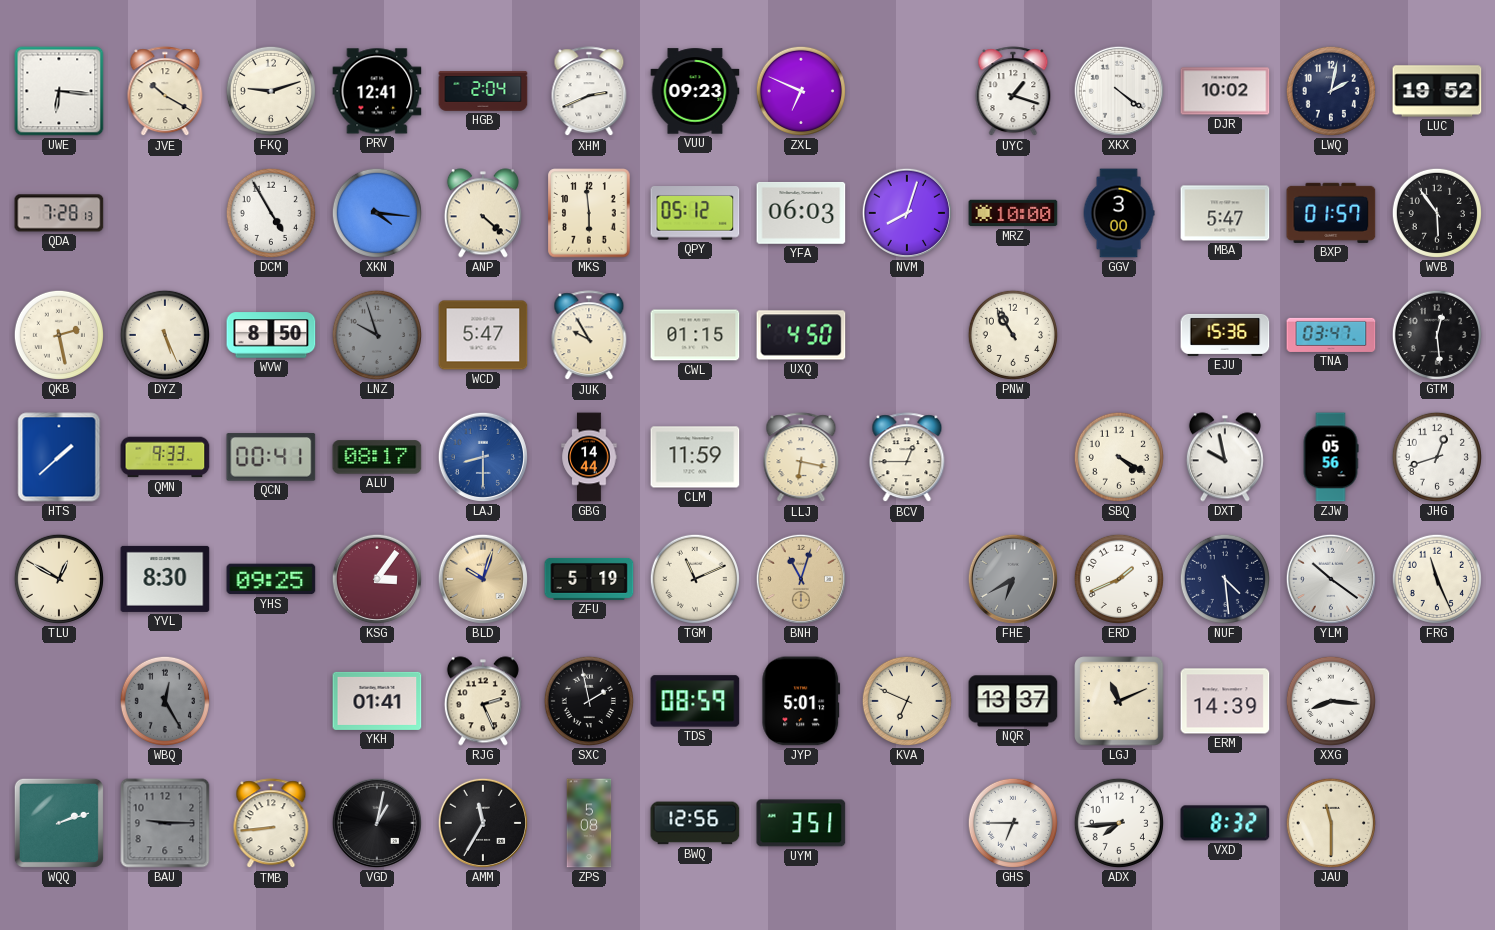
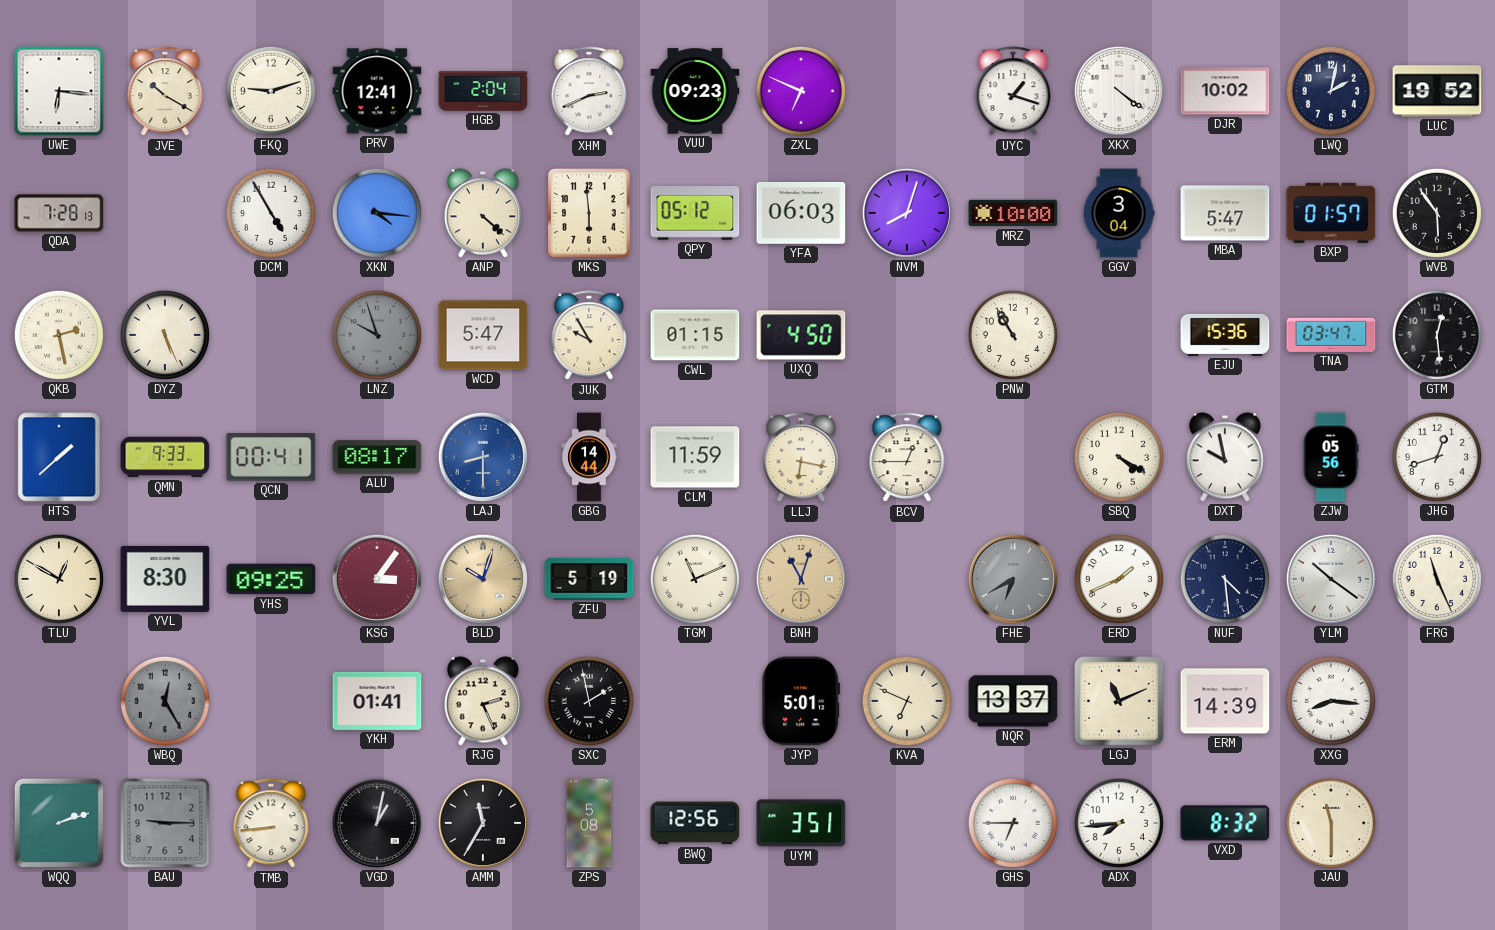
GGV: 3:00 -> 3:04 (1119, 213)
WVW: 8:50 -> none (271, 335)
TDS: 08:59 -> none (695, 701)
